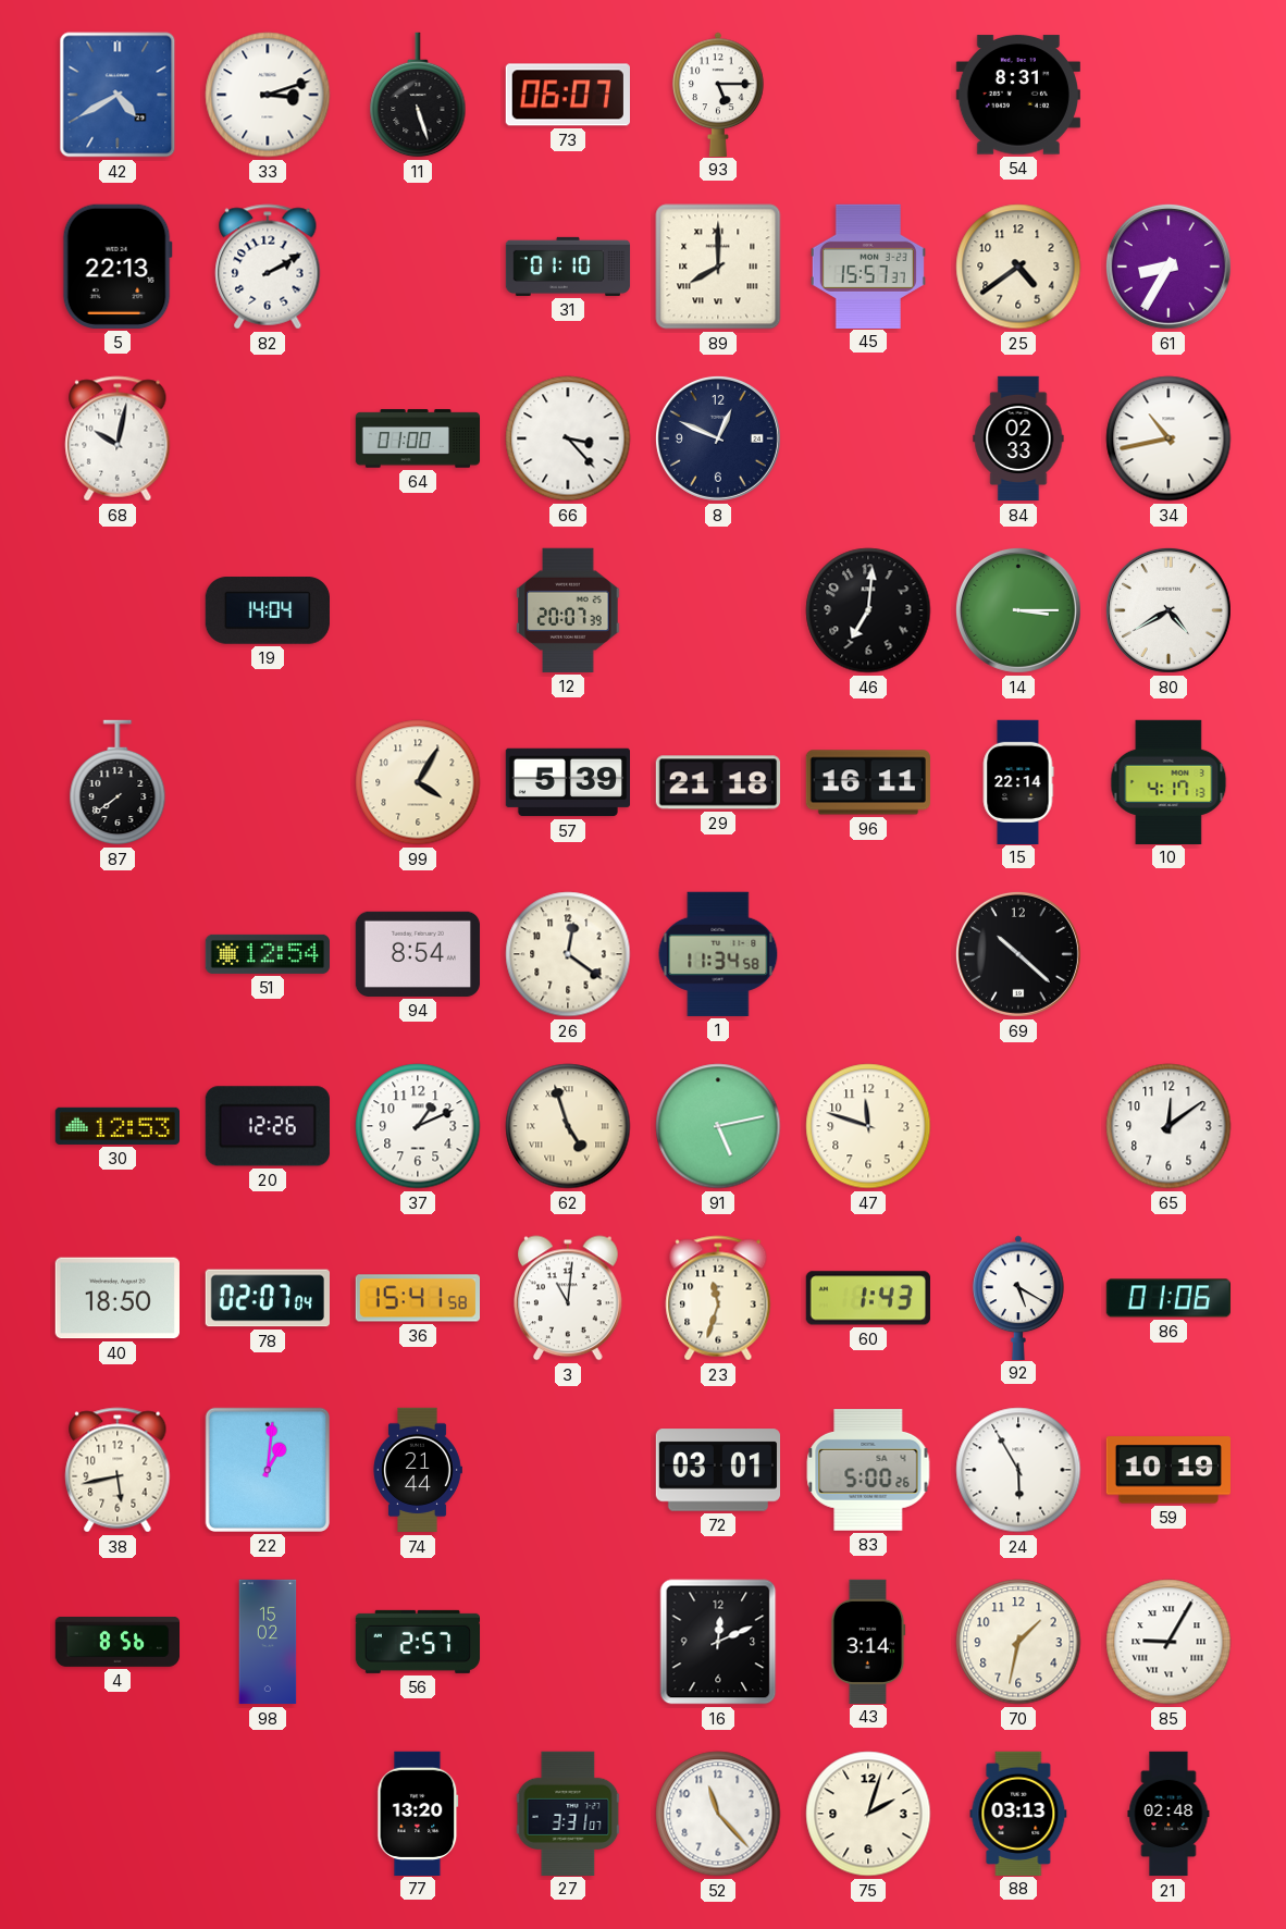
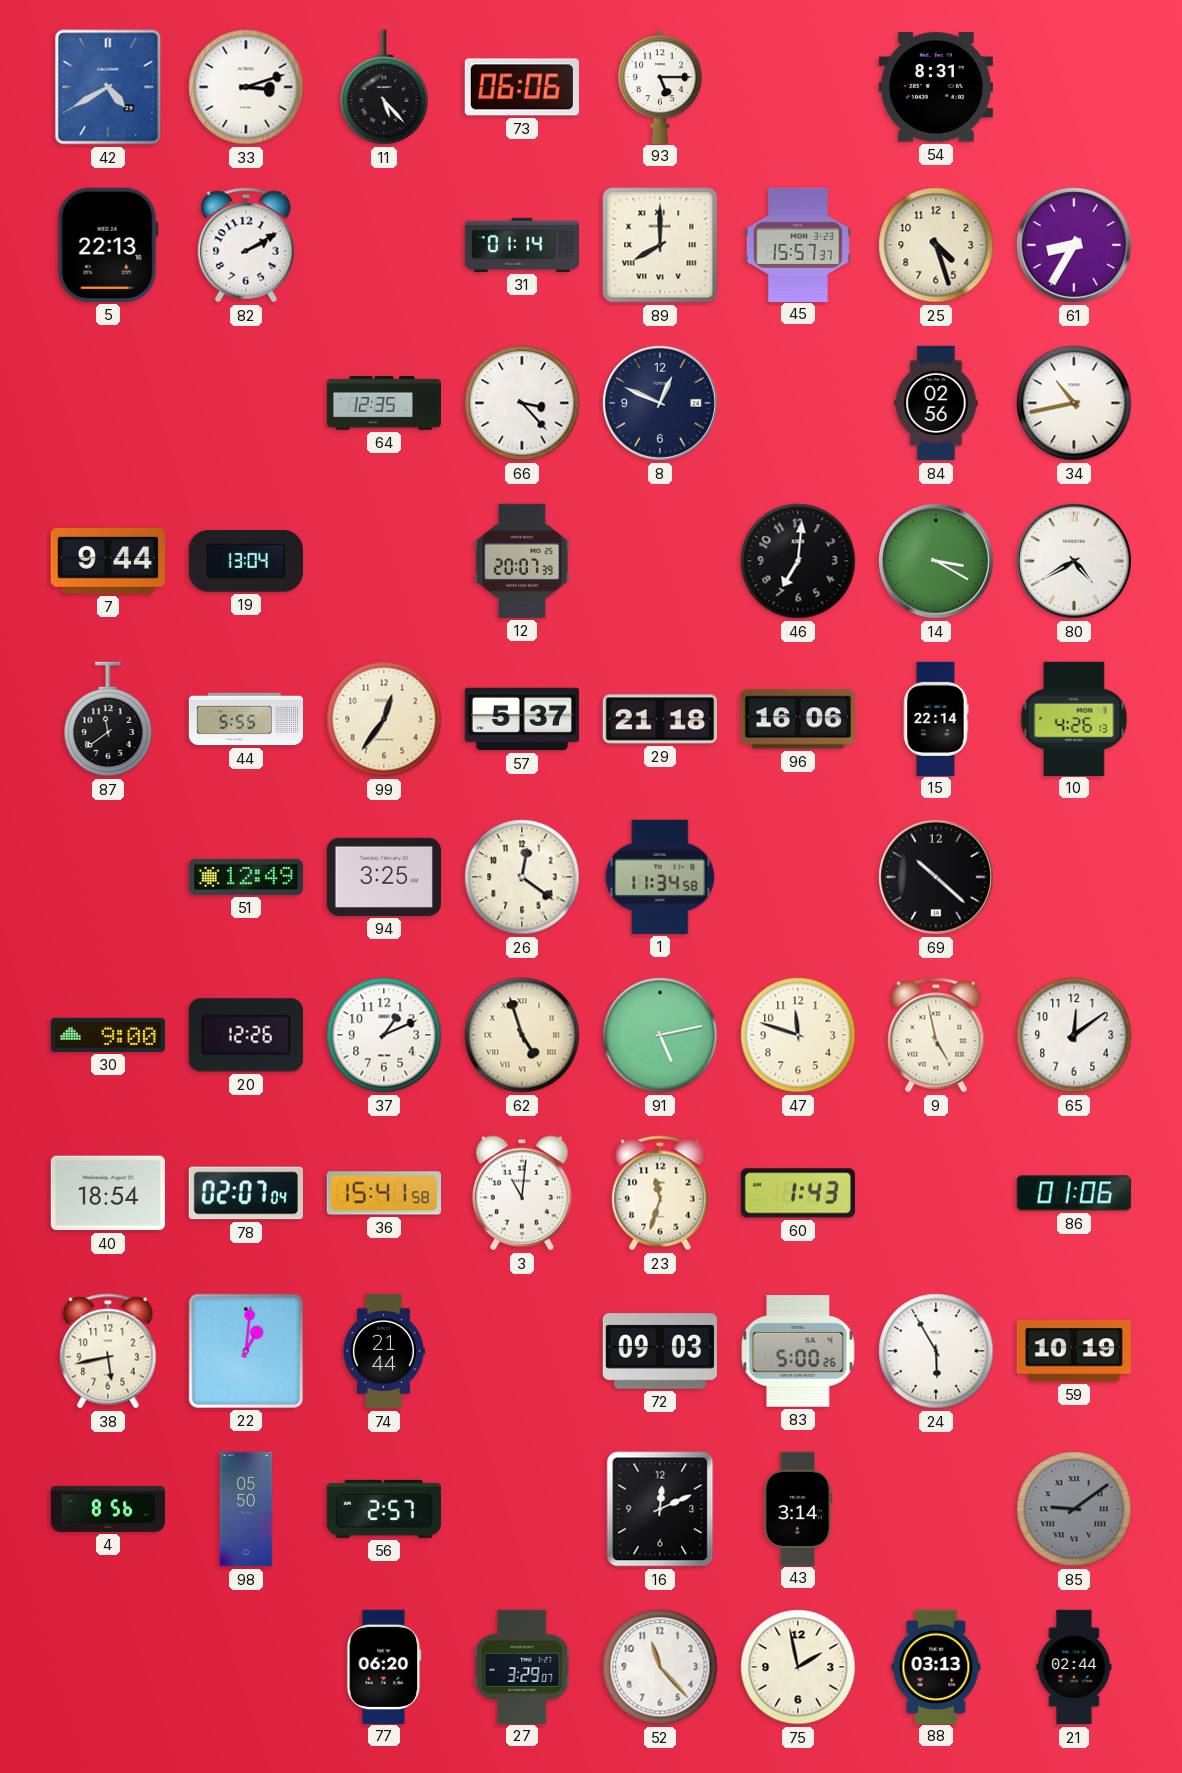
11: 5:27 -> 5:23 (384, 87)
73: 06:07 -> 06:06 (522, 87)
31: 01:10 -> 01:14 (522, 245)
25: 4:39 -> 4:27 (936, 245)
68: 10:02 -> none (118, 438)
64: 01:00 -> 12:35 (384, 403)
84: 02:33 -> 02:56 (936, 403)
7: none -> 9:44 (108, 561)
19: 14:04 -> 13:04 (246, 561)
14: 3:15 -> 3:20 (936, 561)
87: 7:39 -> 11:39 (108, 719)
44: none -> 5:55 (246, 719)
99: 4:05 -> 12:36 (384, 719)
57: 5:39 -> 5:37 (521, 719)
96: 16:11 -> 16:06 (798, 719)
10: 4:17 -> 4:26 (1074, 718)
51: 12:54 -> 12:49 (245, 877)
94: 8:54 -> 3:25 (383, 877)
30: 12:53 -> 9:00 (107, 1035)
9: none -> 4:58 (936, 1035)
40: 18:50 -> 18:54 (108, 1193)
92: 5:20 -> none (1018, 1297)
72: 03:01 -> 09:03 (659, 1351)
98: 15:02 -> 05:50 (246, 1509)
70: 1:32 -> none (1018, 1642)
85: 9:05 -> 9:09 (1074, 1509)
85 dial: white -> grey (1074, 1509)
77: 13:20 -> 06:20 (384, 1666)
27: 3:31 -> 3:29 (522, 1666)
75: 2:03 -> 1:58 (798, 1667)
21: 02:48 -> 02:44 (1074, 1667)
